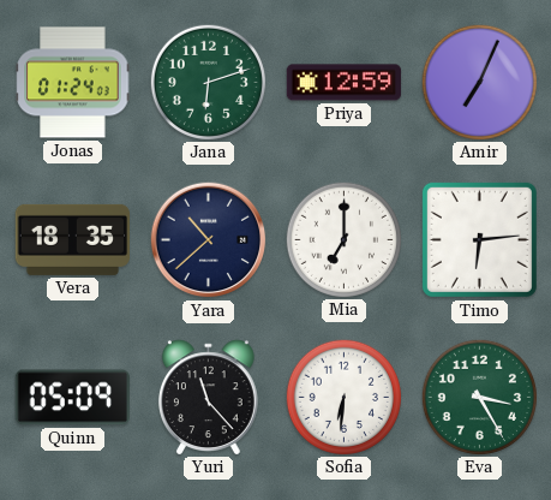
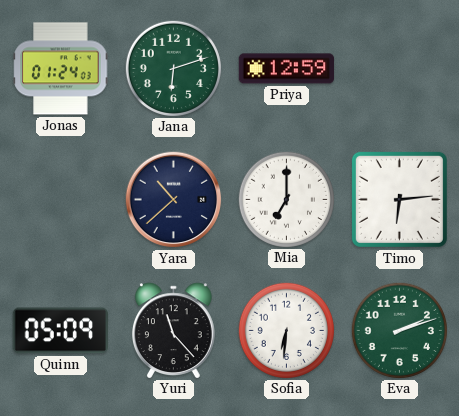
Amir: 7:04 -> none (479, 82)
Vera: 18:35 -> none (73, 239)
Eva: 3:25 -> 2:12 (399, 330)
